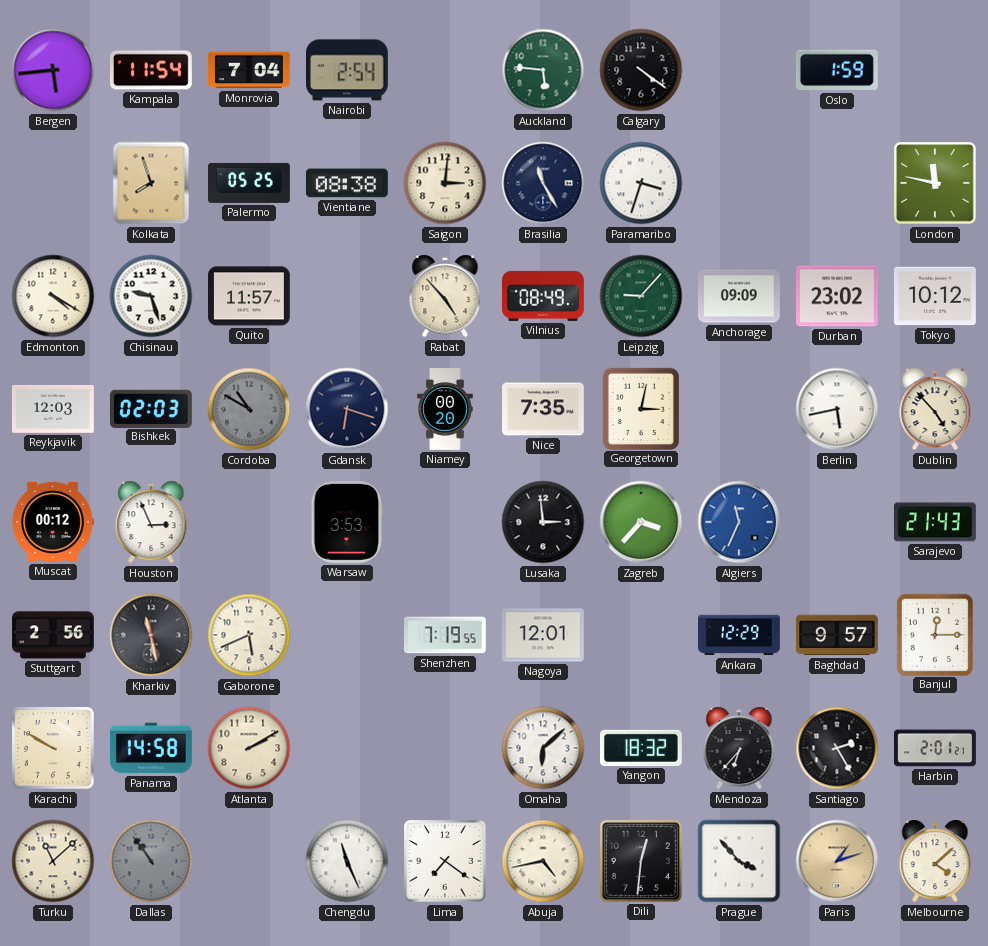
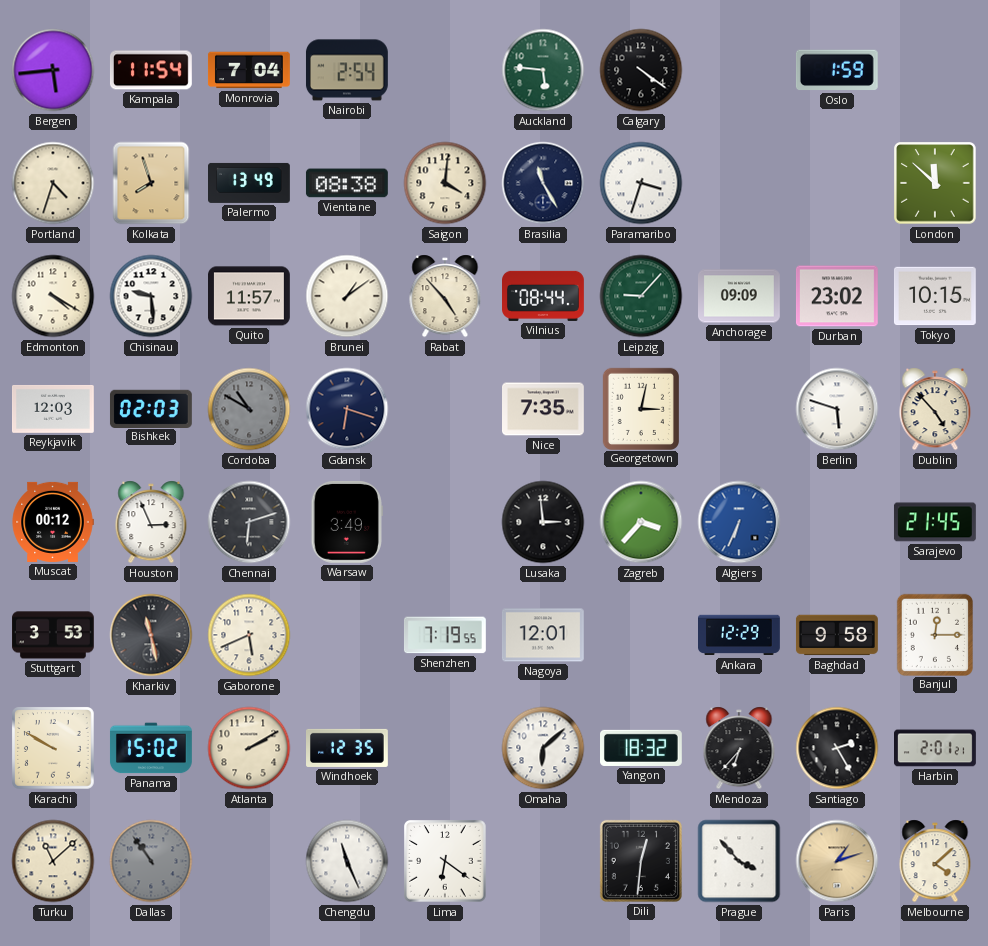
Portland: none -> 4:33 (53, 183)
Palermo: 05:25 -> 13:49 (250, 183)
Saigon: 3:01 -> 4:01 (445, 183)
London: 11:47 -> 11:52 (936, 184)
Chisinau: 9:27 -> 9:29 (151, 296)
Brunei: none -> 1:09 (347, 296)
Vilnius: 08:49 -> 08:44 (544, 296)
Tokyo: 10:12 -> 10:15 (935, 296)
Niamey: 00:20 -> none (445, 410)
Berlin: 5:43 -> 5:48 (837, 409)
Chennai: none -> 6:12 (249, 522)
Warsaw: 3:53 -> 3:49 (347, 522)
Algiers: 11:34 -> 6:34 (739, 522)
Sarajevo: 21:43 -> 21:45 (935, 522)
Stuttgart: 2:56 -> 3:53 (54, 635)
Baghdad: 9:57 -> 9:58 (837, 635)
Panama: 14:58 -> 15:02 (151, 748)
Windhoek: none -> 12:35 (348, 748)
Lima: 7:21 -> 6:21 (446, 862)
Abuja: 4:43 -> none (543, 861)
